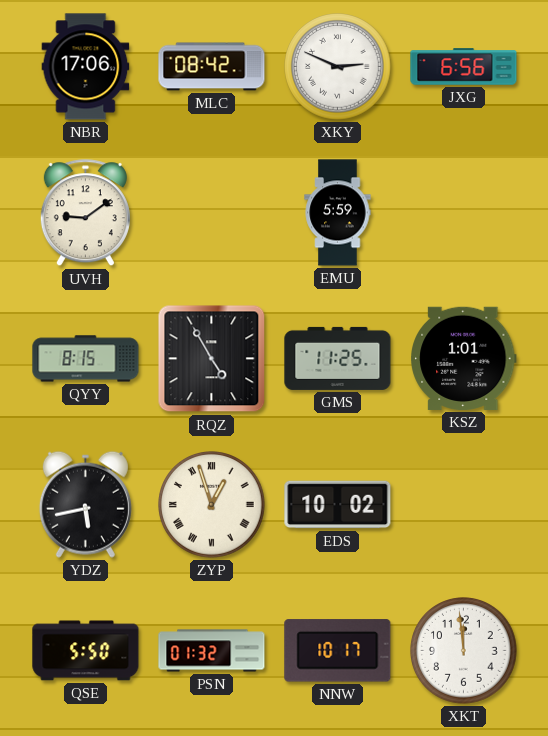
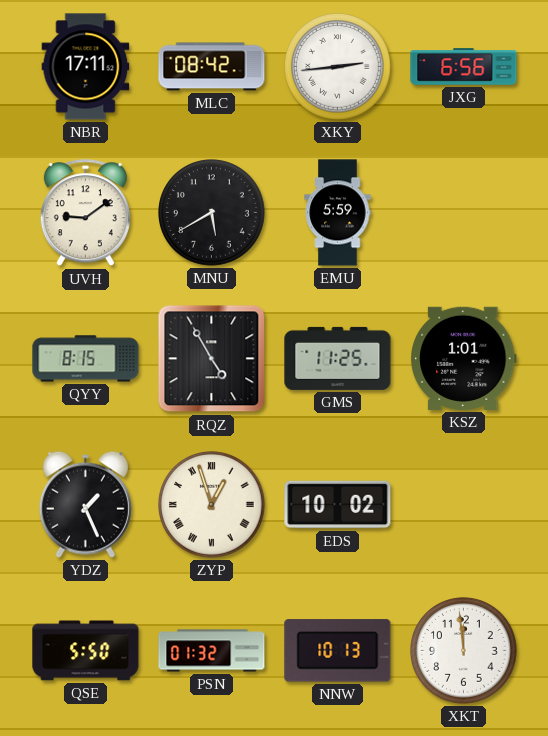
NBR: 17:06 -> 17:11 (86, 67)
XKY: 2:49 -> 2:44 (338, 67)
MNU: none -> 5:40 (212, 213)
YDZ: 5:43 -> 1:26 (85, 504)
NNW: 10:17 -> 10:13 (338, 651)
